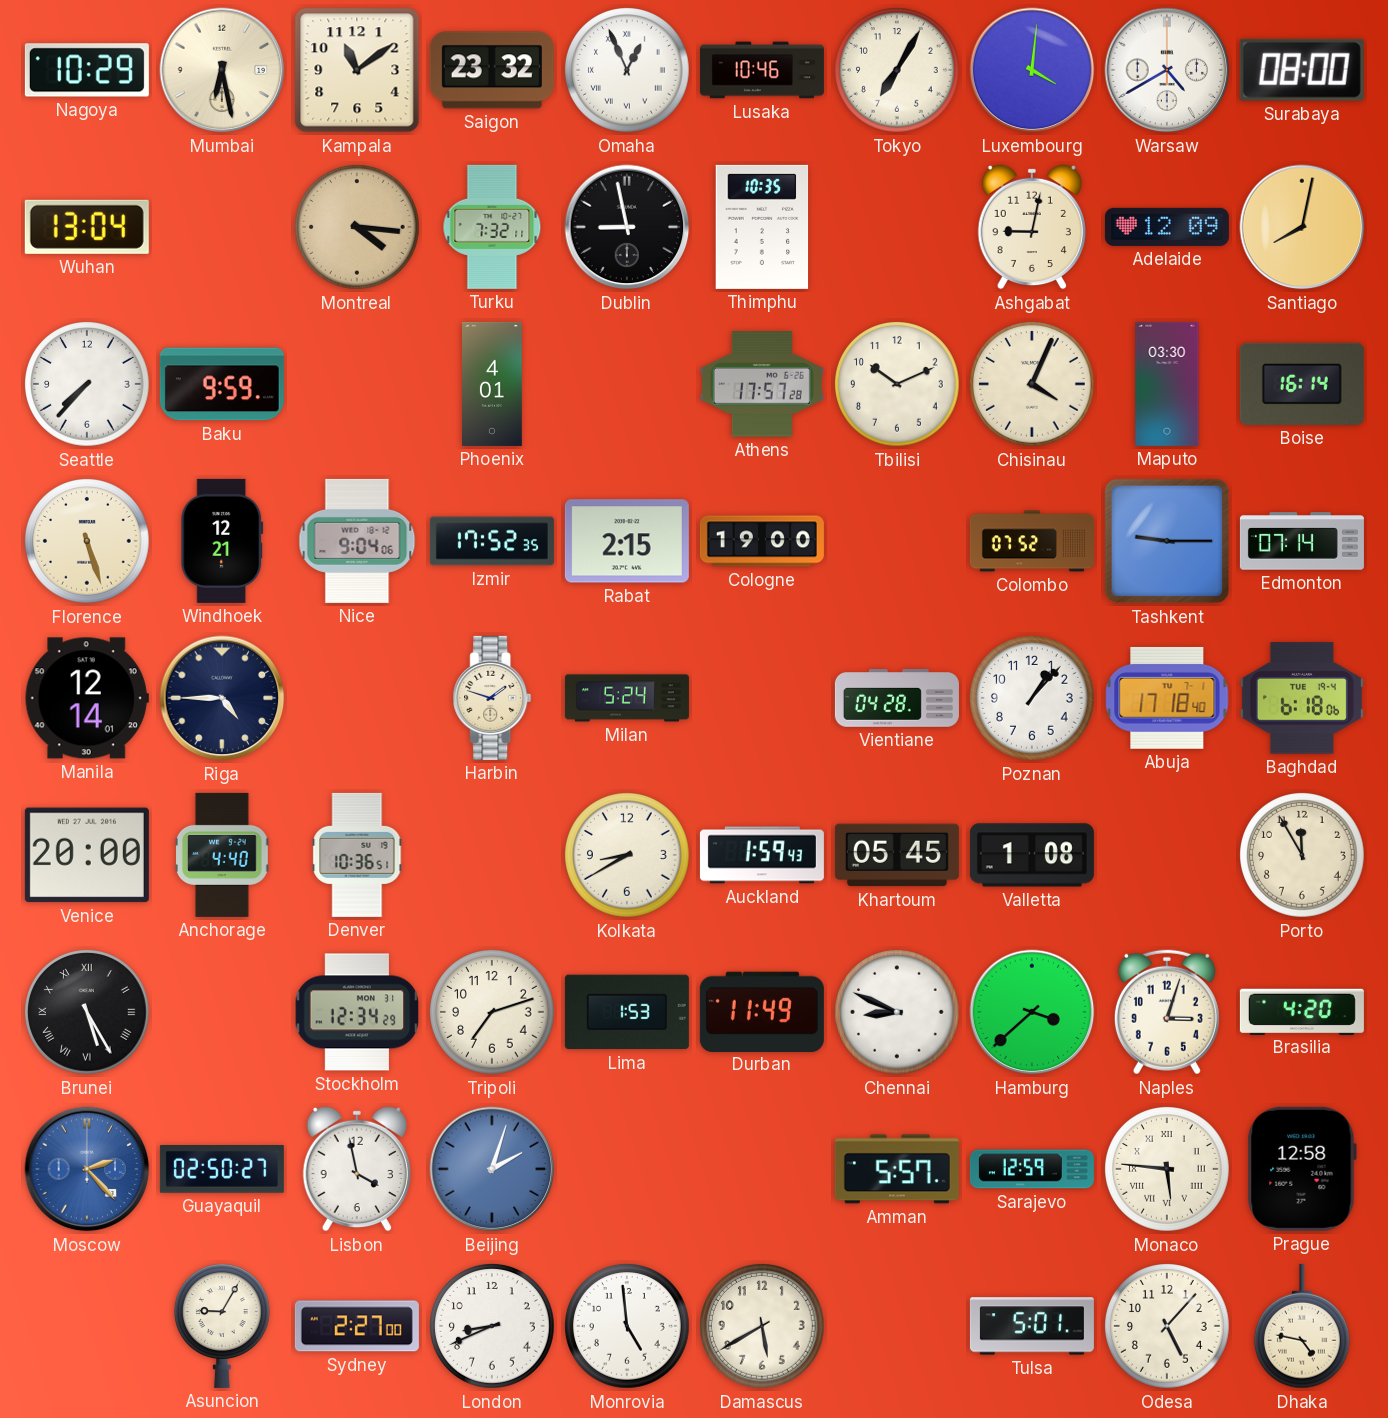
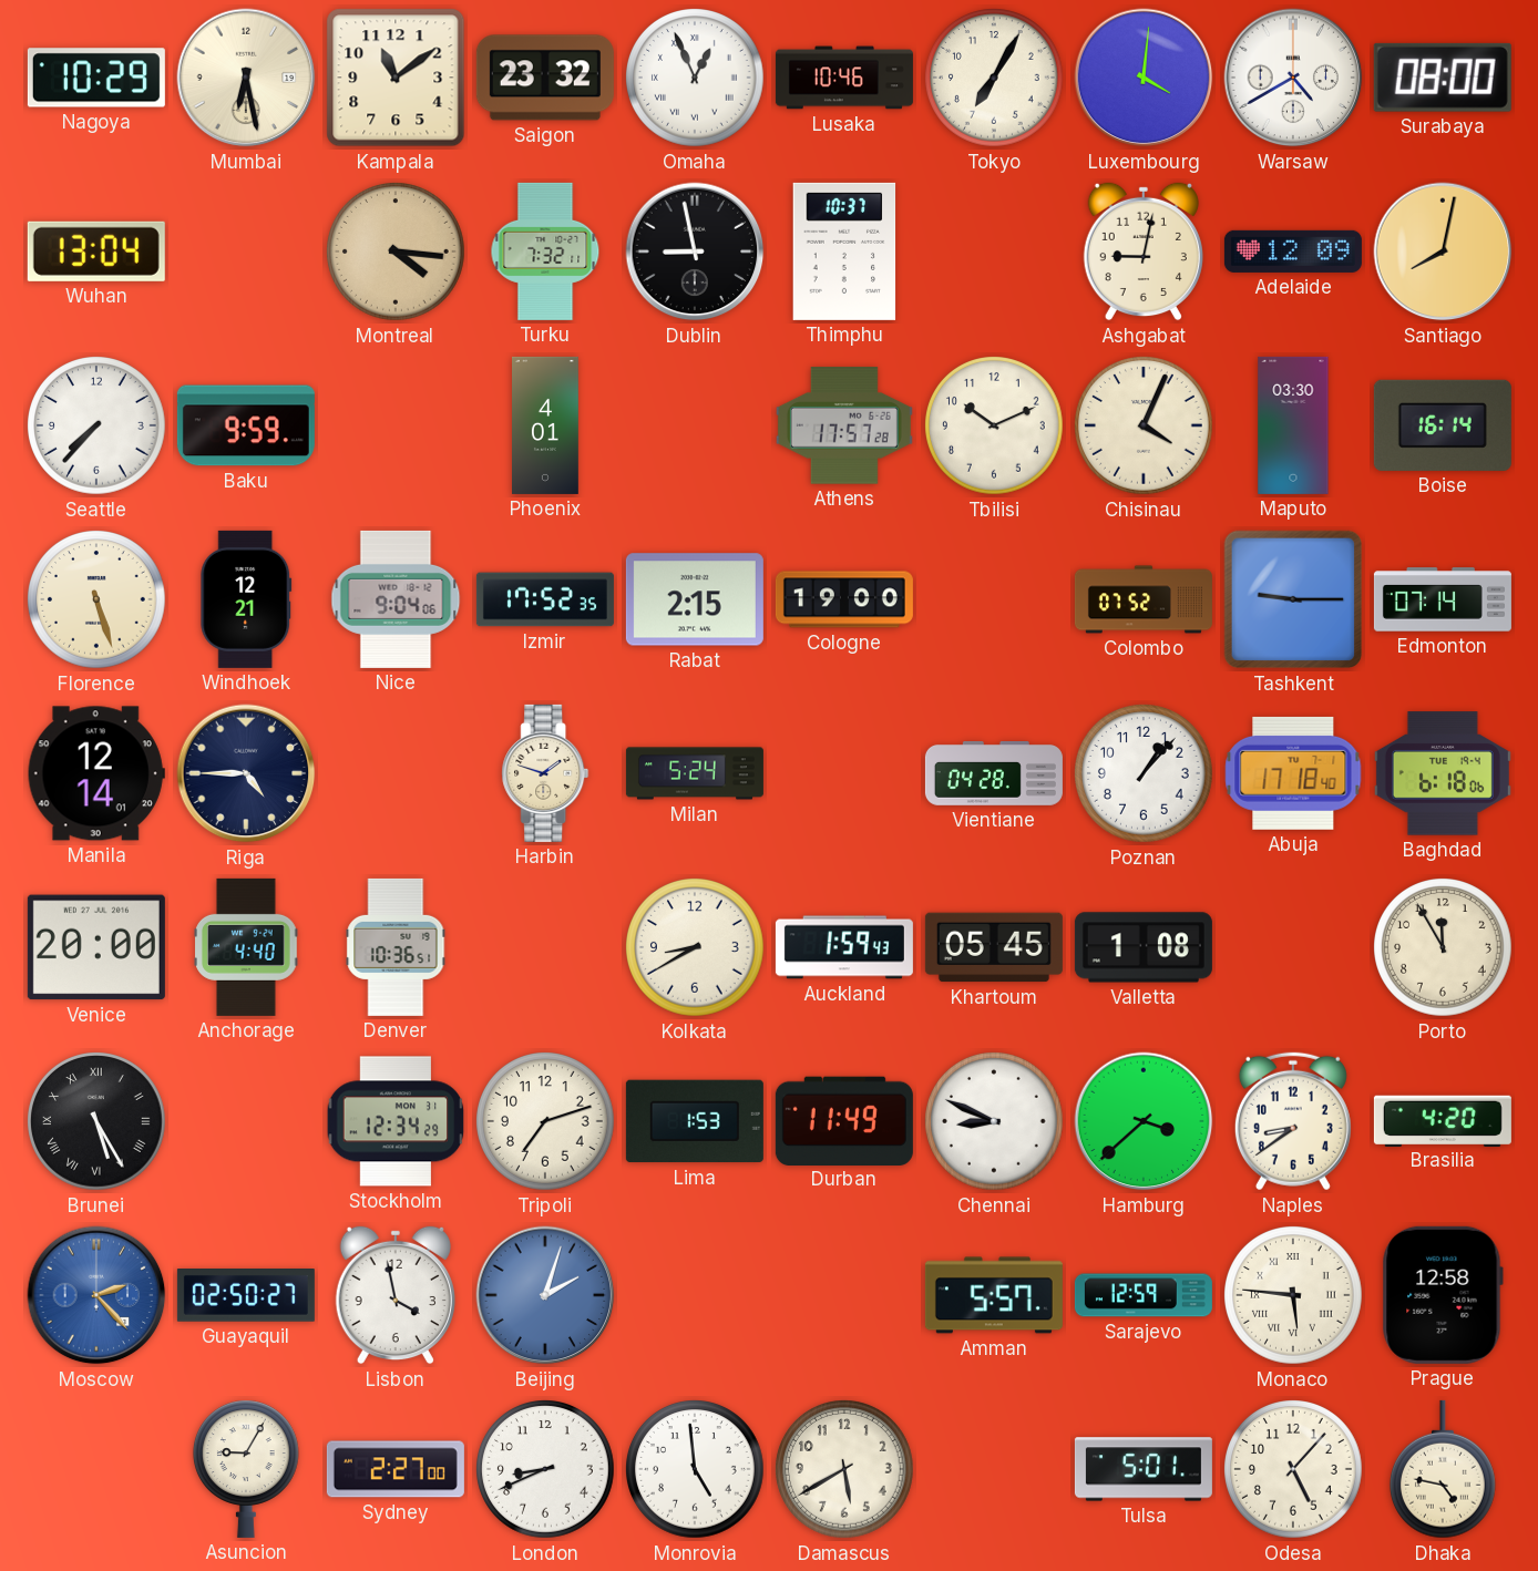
Thimphu: 10:35 -> 10:37 (844, 251)
Naples: 3:03 -> 8:39 (1293, 1121)
